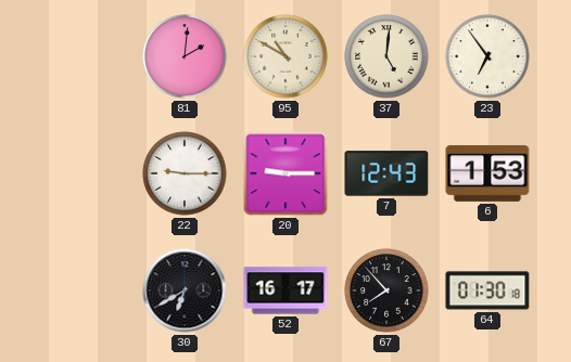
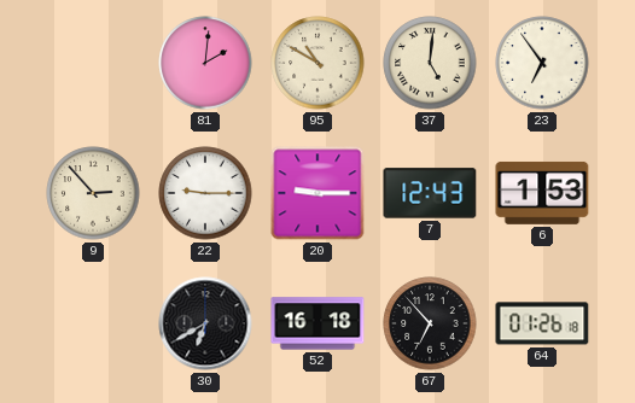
9: none -> 2:53 (93, 193)
52: 16:17 -> 16:18 (317, 323)
67: 7:53 -> 6:53 (430, 323)
64: 01:30 -> 01:26 (542, 323)
